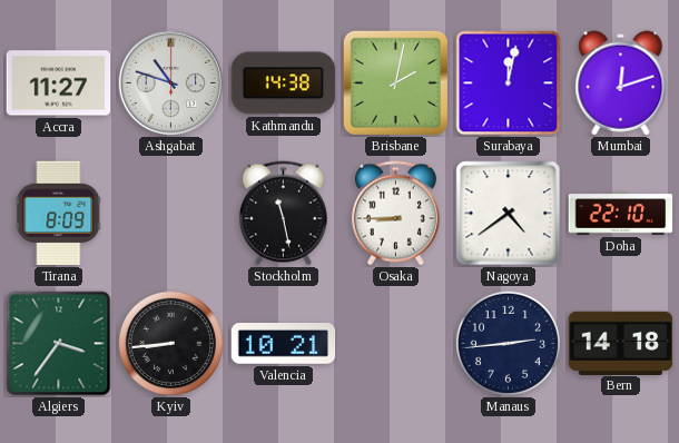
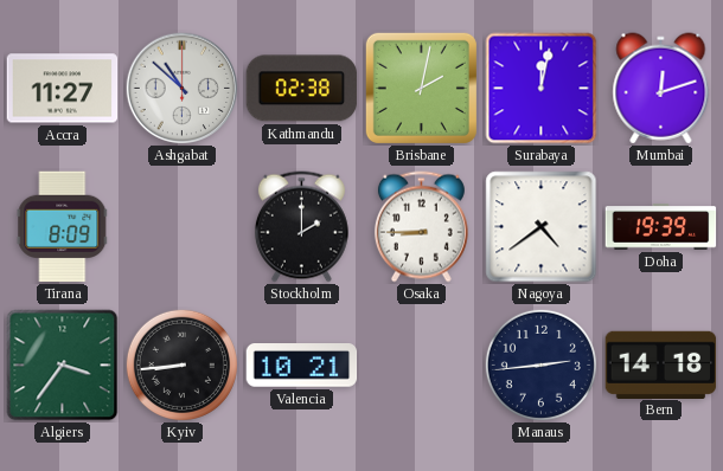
Ashgabat: 10:48 -> 10:52 (181, 88)
Kathmandu: 14:38 -> 02:38 (302, 89)
Stockholm: 11:28 -> 2:00 (301, 227)
Doha: 22:10 -> 19:39 (661, 227)
